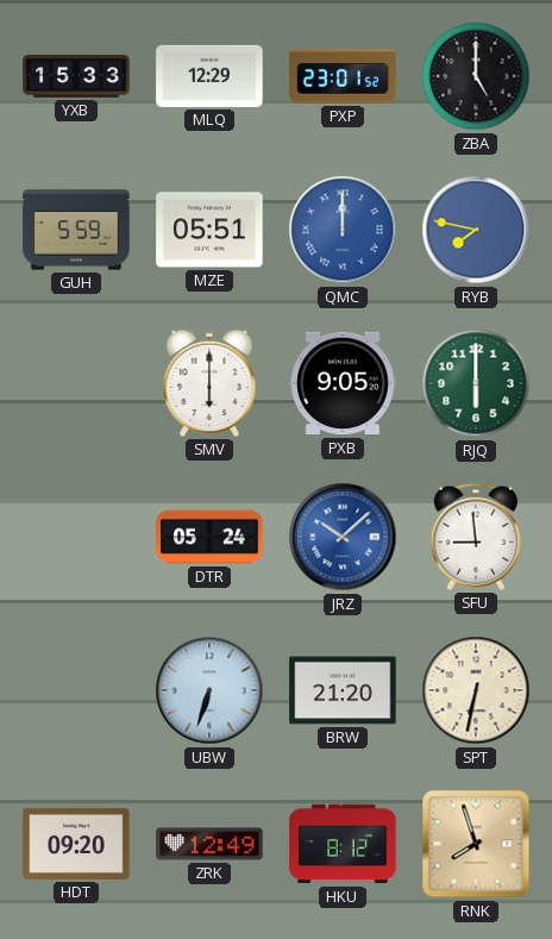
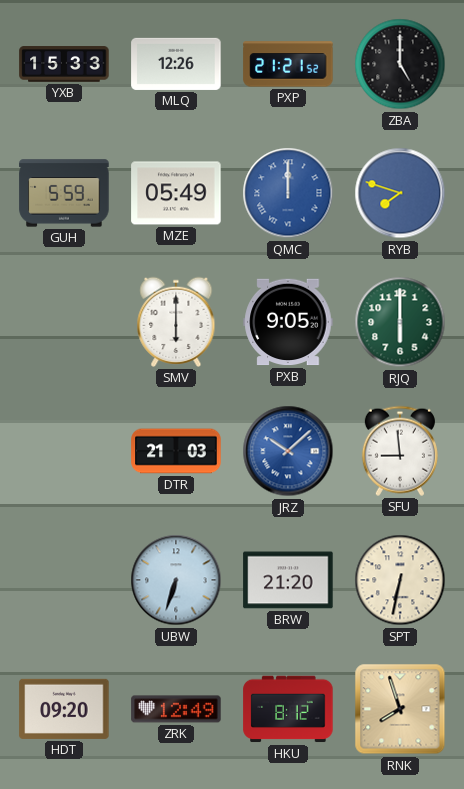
MLQ: 12:29 -> 12:26 (176, 64)
PXP: 23:01 -> 21:21 (288, 64)
MZE: 05:51 -> 05:49 (176, 193)
RYB: 7:47 -> 7:48 (400, 193)
DTR: 05:24 -> 21:03 (176, 451)
